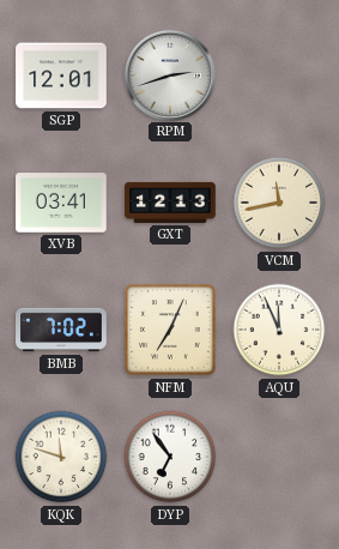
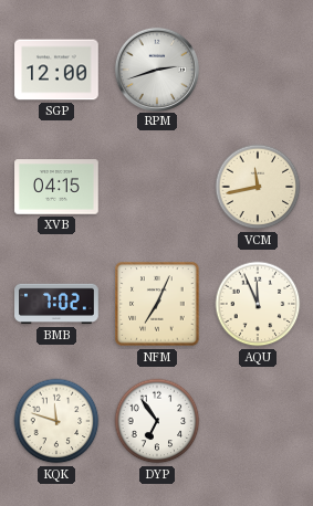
SGP: 12:01 -> 12:00 (56, 70)
XVB: 03:41 -> 04:15 (56, 187)
GXT: 12:13 -> none (170, 203)
